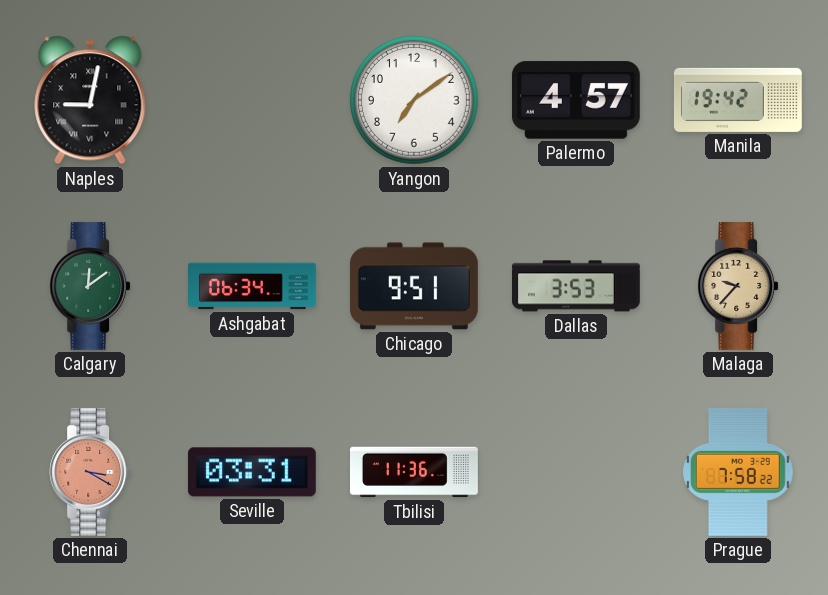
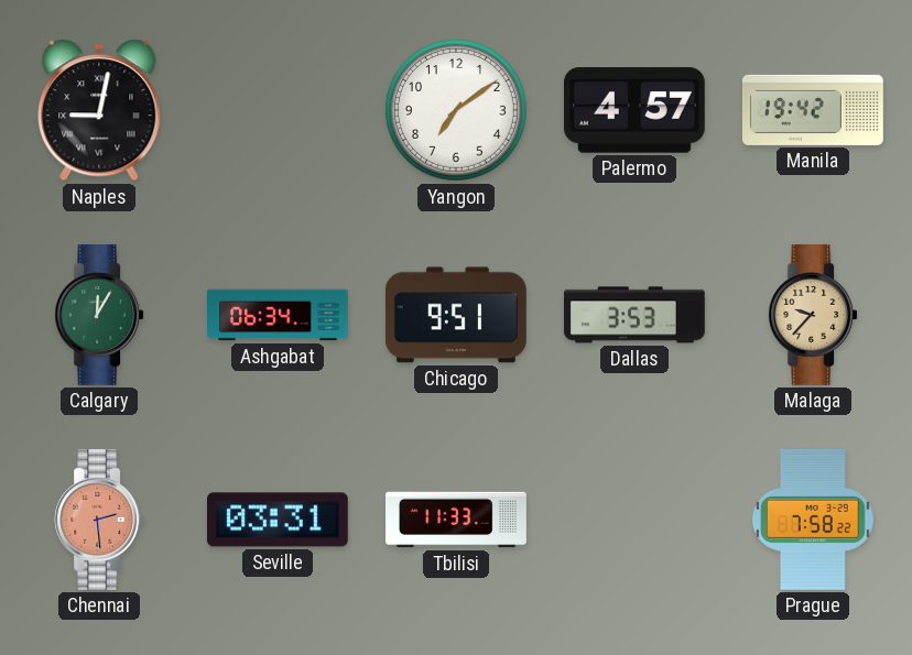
Calgary: 12:09 -> 12:05 (99, 315)
Chennai: 3:20 -> 2:29 (99, 520)
Tbilisi: 11:36 -> 11:33 (457, 520)
